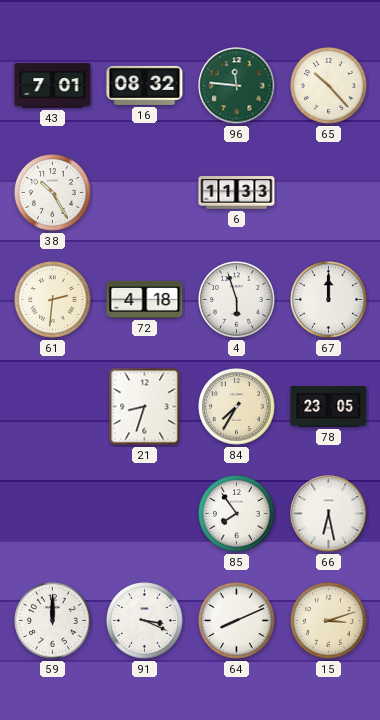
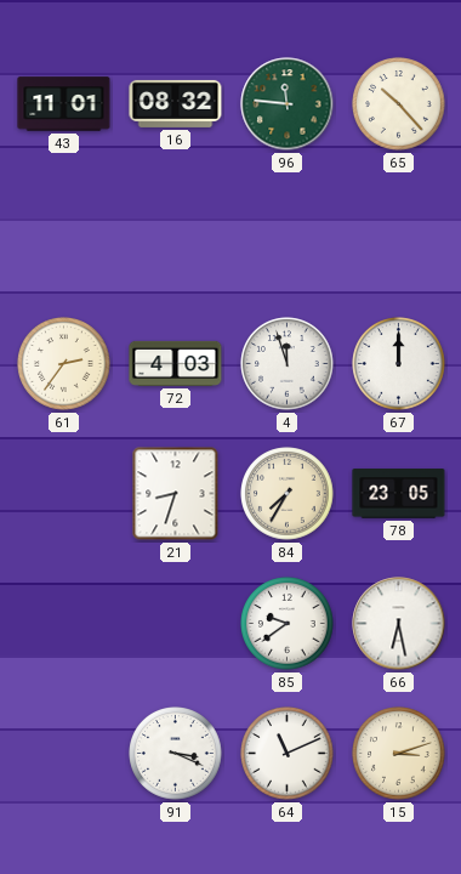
43: 7:01 -> 11:01 (64, 104)
38: 10:25 -> none (53, 193)
6: 11:33 -> none (237, 193)
61: 2:31 -> 2:36 (64, 364)
72: 4:18 -> 4:03 (176, 363)
4: 5:57 -> 11:57 (288, 364)
85: 7:54 -> 9:39 (288, 624)
59: 12:00 -> none (53, 621)
64: 8:11 -> 11:11 (288, 754)
